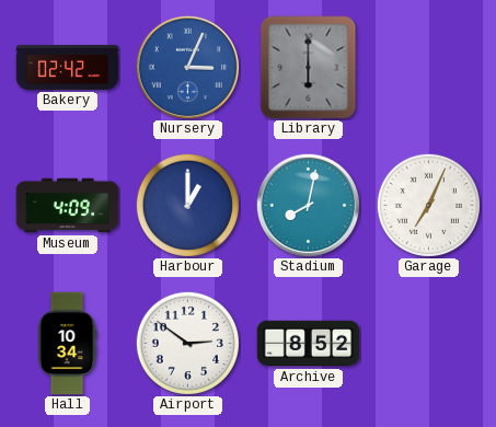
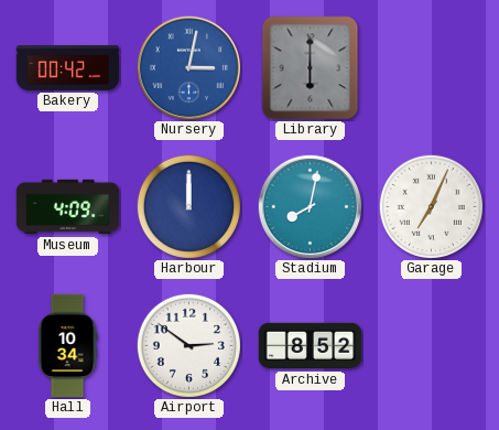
Bakery: 02:42 -> 00:42 (68, 67)
Nursery: 3:04 -> 3:02 (188, 67)
Harbour: 1:00 -> 12:00 (188, 206)
